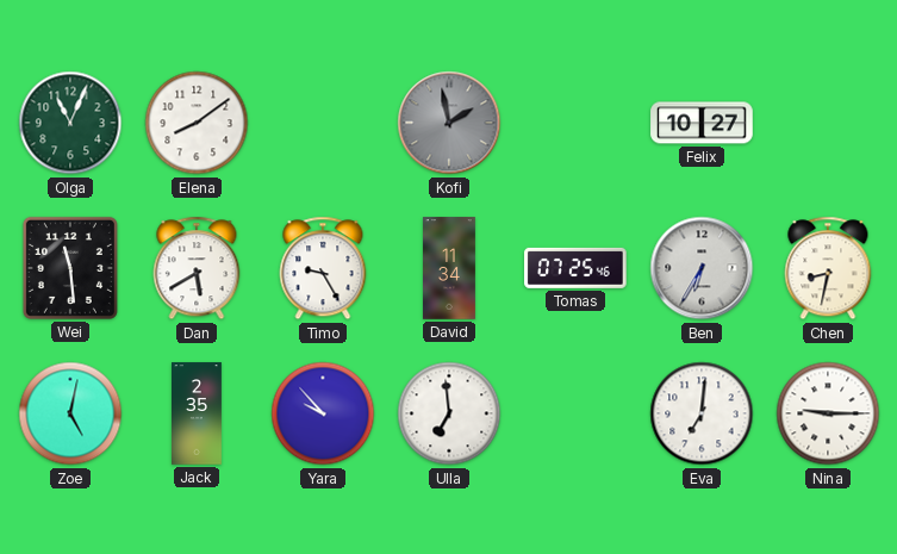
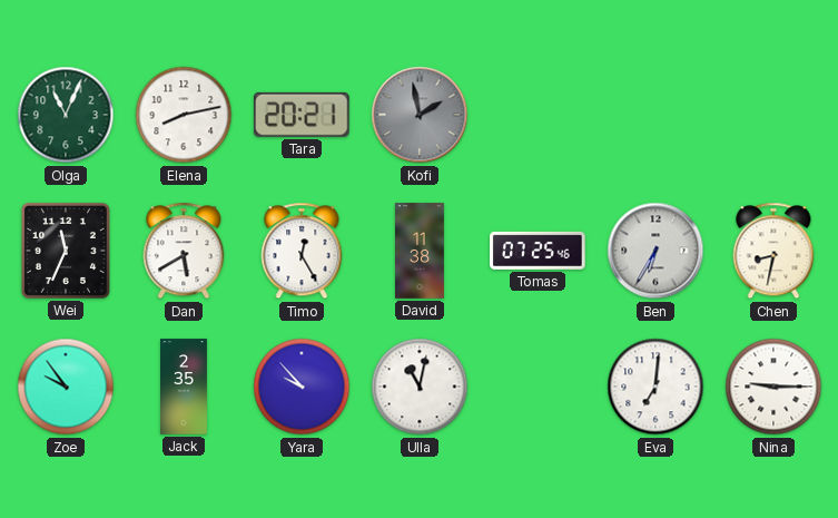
Elena: 8:09 -> 8:13 (184, 115)
Tara: none -> 20:21 (302, 115)
Felix: 10:27 -> none (702, 123)
Wei: 11:29 -> 11:34 (66, 251)
Timo: 9:25 -> 12:25 (302, 251)
David: 11:34 -> 11:38 (421, 251)
Zoe: 5:02 -> 9:54 (66, 387)
Ulla: 6:59 -> 11:02 (420, 387)
